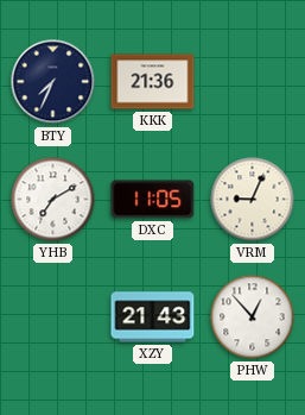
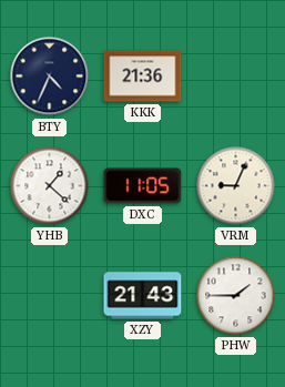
BTY: 7:34 -> 4:34 (50, 77)
YHB: 7:10 -> 1:22 (50, 186)
PHW: 12:53 -> 1:45 (236, 296)
